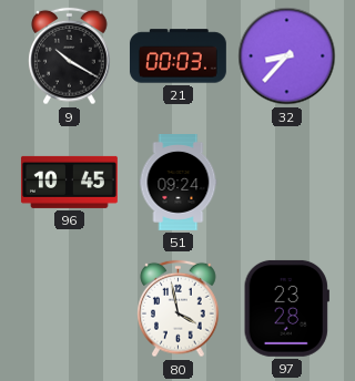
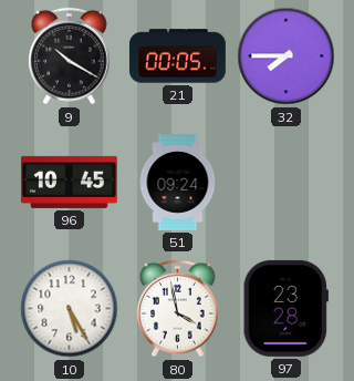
21: 00:03 -> 00:05 (177, 56)
32: 8:37 -> 7:45 (287, 56)
10: none -> 5:25 (70, 309)
